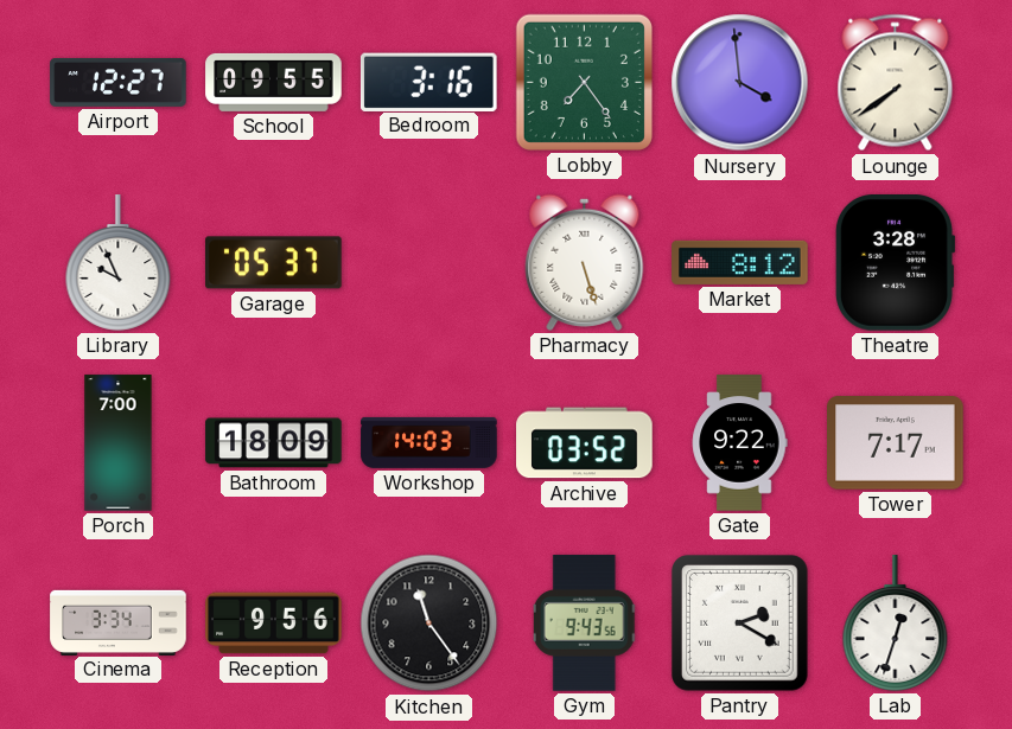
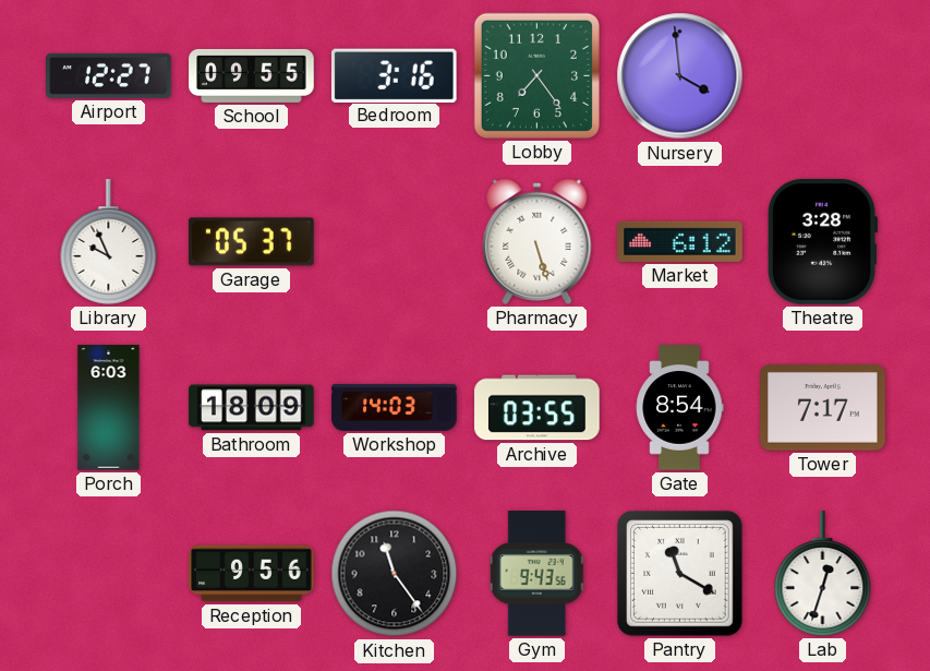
Lounge: 7:39 -> none (896, 83)
Market: 8:12 -> 6:12 (680, 241)
Porch: 7:00 -> 6:03 (109, 408)
Archive: 03:52 -> 03:55 (538, 408)
Gate: 9:22 -> 8:54 (679, 408)
Cinema: 3:34 -> none (119, 622)
Pantry: 2:20 -> 11:20 (680, 574)
